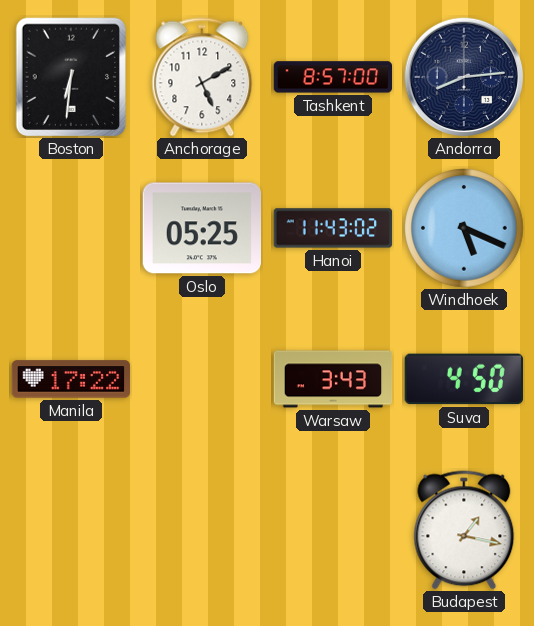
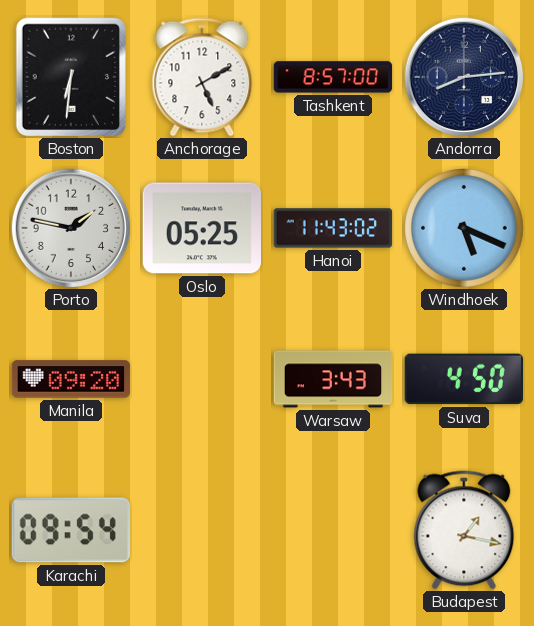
Porto: none -> 1:47 (71, 228)
Manila: 17:22 -> 09:20 (71, 379)
Karachi: none -> 09:54 (71, 530)
